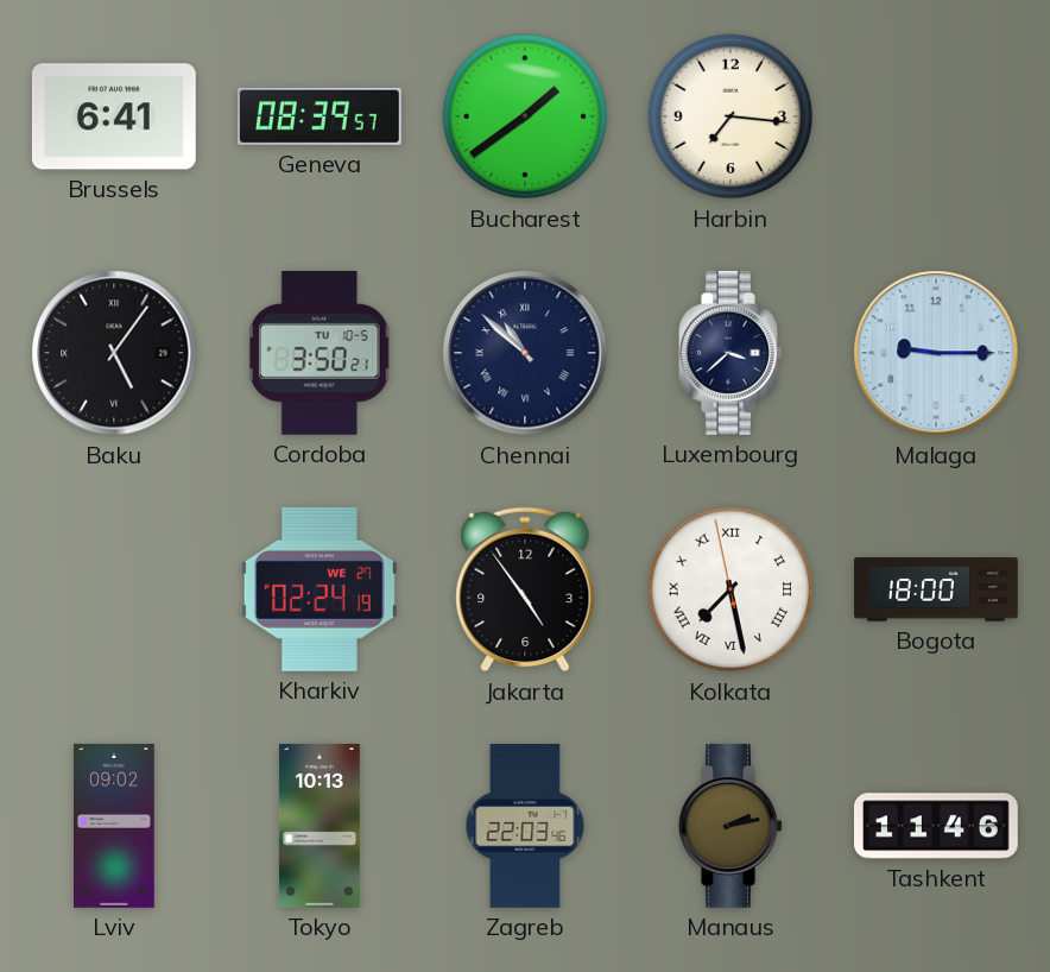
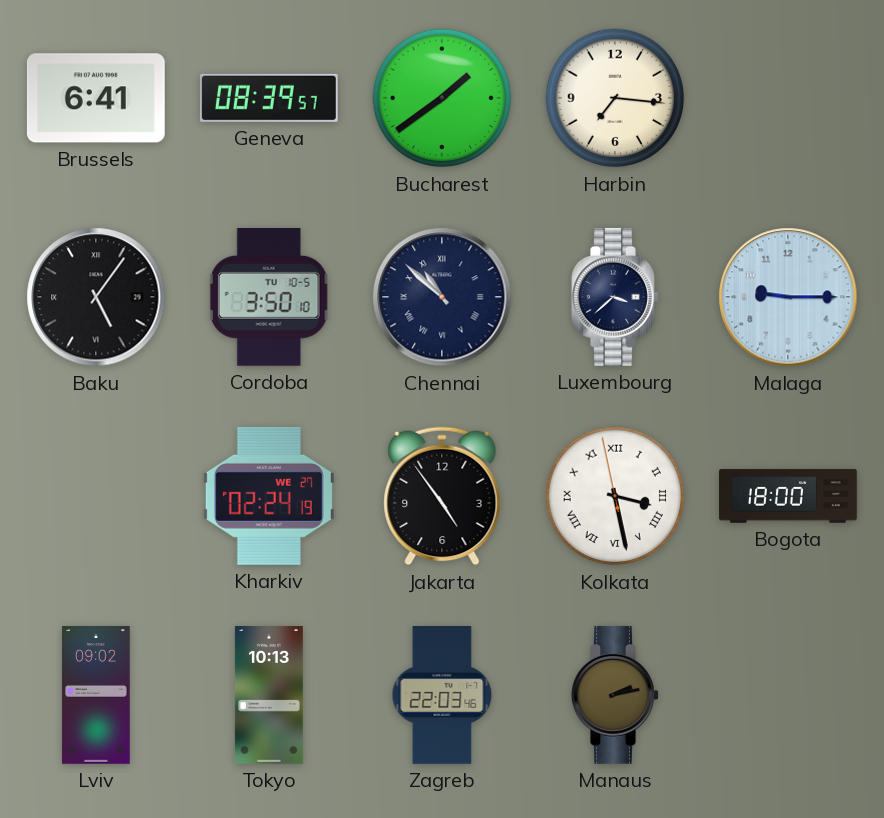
Cordoba: 3:50:21 -> 3:50:10 (269, 297)
Kolkata: 7:27 -> 3:27 (615, 496)
Tashkent: 11:46 -> none (937, 826)
